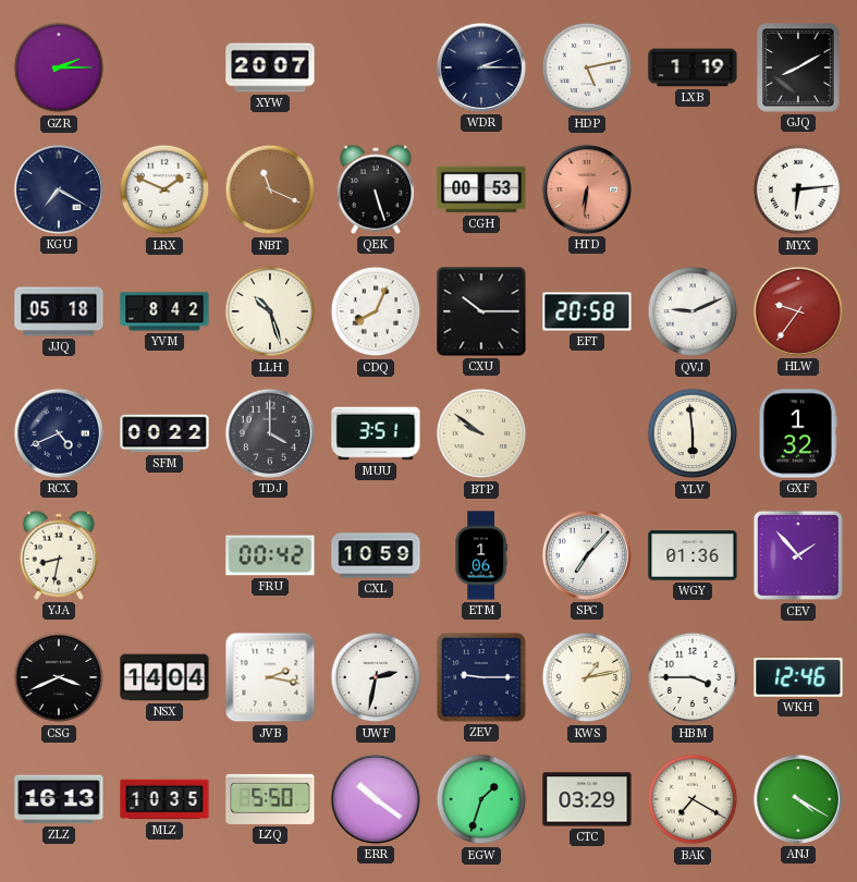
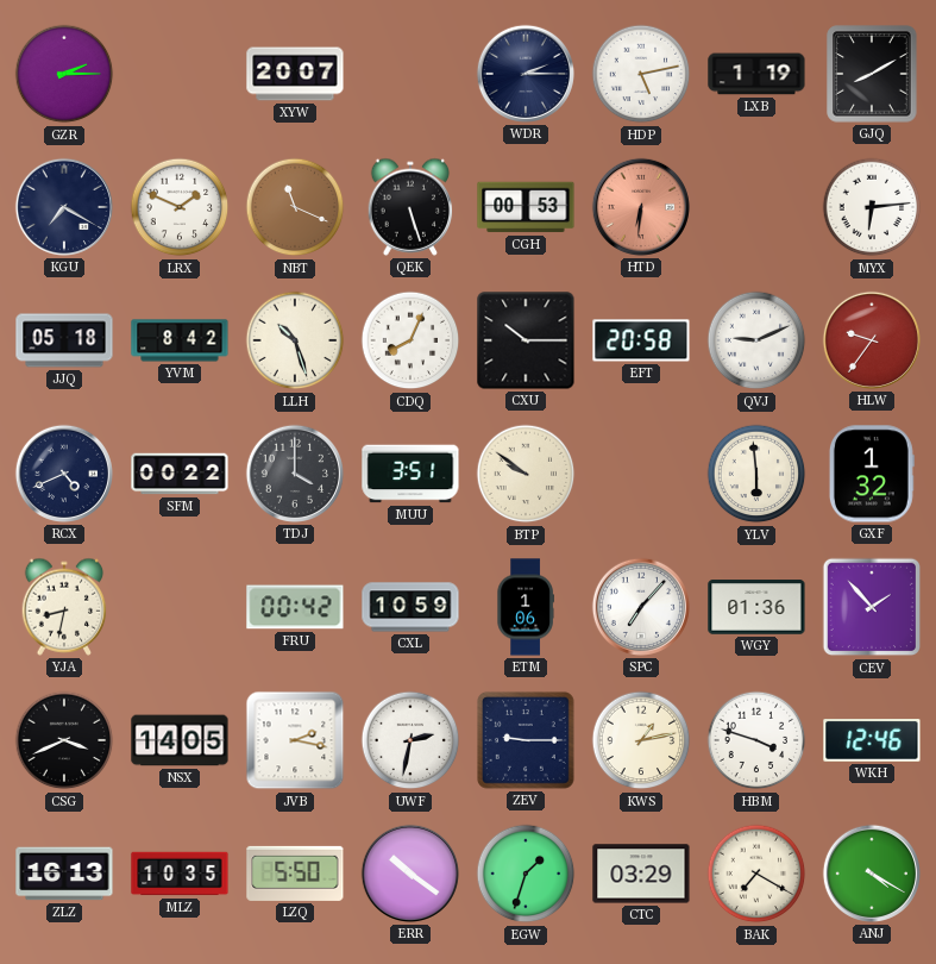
NSX: 14:04 -> 14:05 (180, 740)
HBM: 3:45 -> 3:48 (756, 740)
